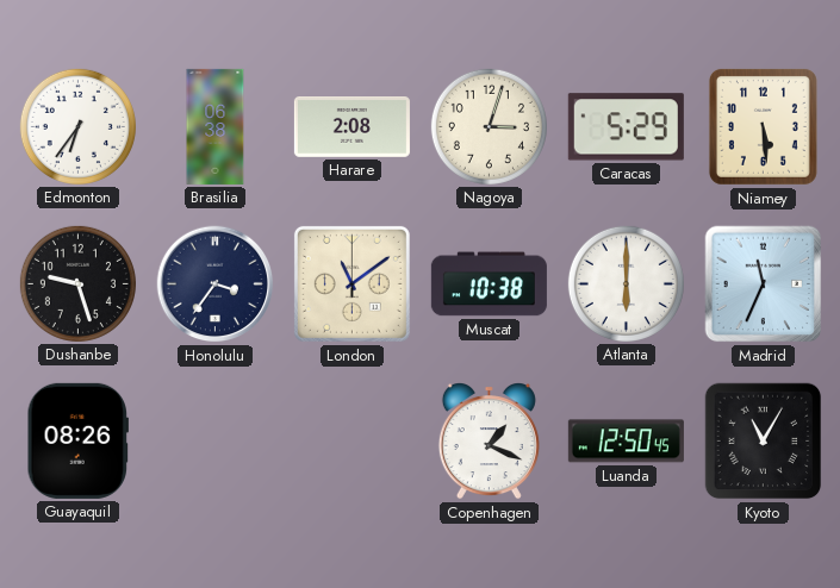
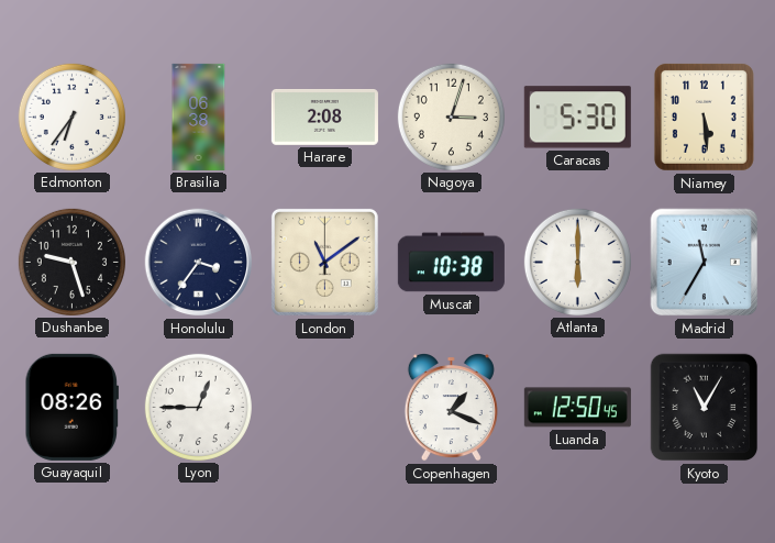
Caracas: 5:29 -> 5:30 (577, 118)
Madrid: 11:34 -> 11:35 (705, 263)
Lyon: none -> 12:45 (198, 407)
